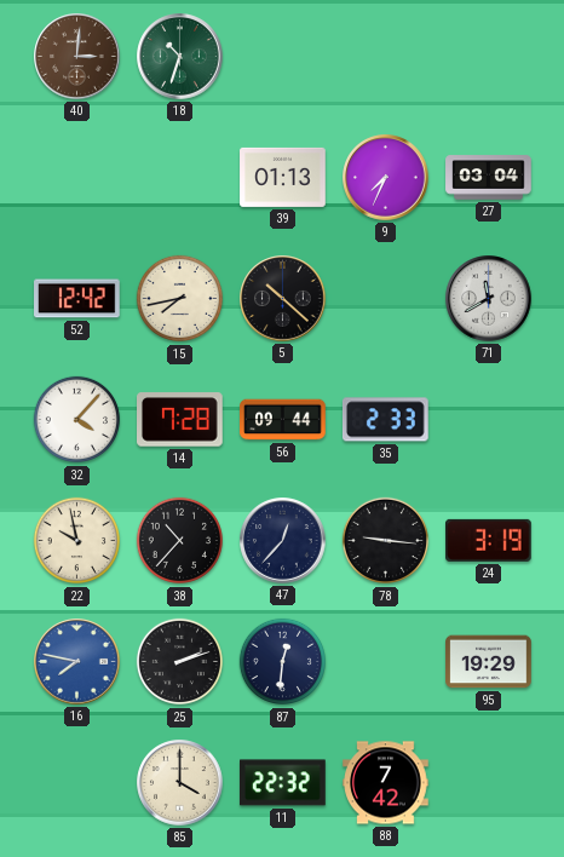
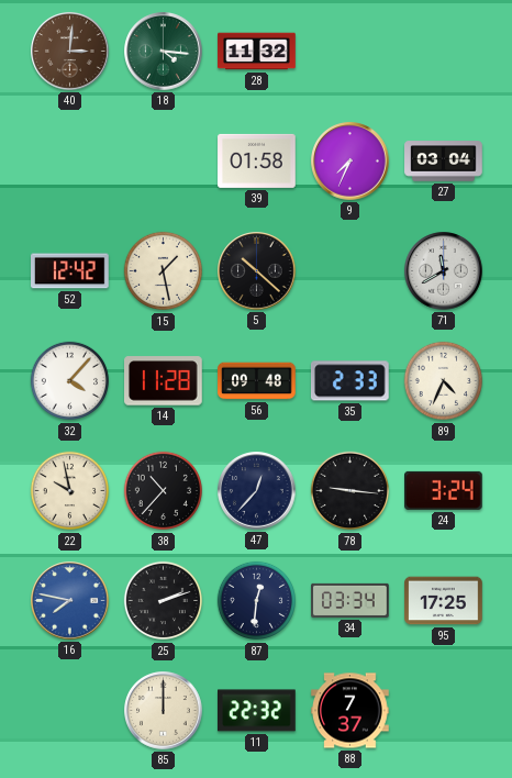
18: 10:33 -> 4:16 (164, 52)
28: none -> 11:32 (257, 52)
39: 01:13 -> 01:58 (257, 160)
15: 7:43 -> 1:28 (164, 271)
14: 7:28 -> 11:28 (164, 381)
56: 09:44 -> 09:48 (257, 381)
89: none -> 4:34 (444, 381)
24: 3:19 -> 3:24 (444, 490)
34: none -> 03:34 (350, 600)
95: 19:29 -> 17:25 (444, 601)
85: 4:00 -> 12:00 (164, 711)
88: 7:42 -> 7:37 (350, 711)
